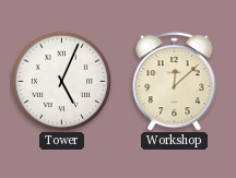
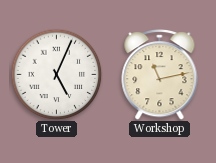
Workshop: 12:08 -> 11:13 (160, 75)
